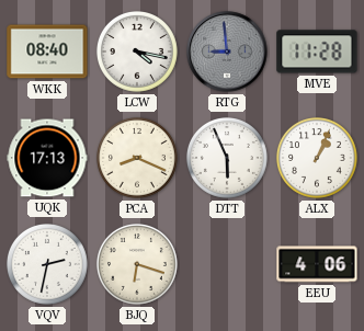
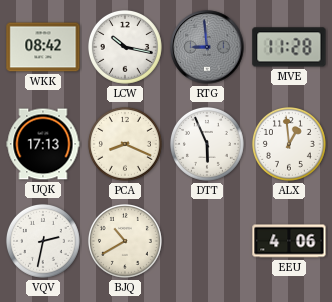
WKK: 08:40 -> 08:42 (43, 47)
LCW: 4:17 -> 10:17 (125, 47)
ALX: 1:04 -> 12:59 (289, 144)
BJQ: 6:18 -> 10:40 (125, 241)
